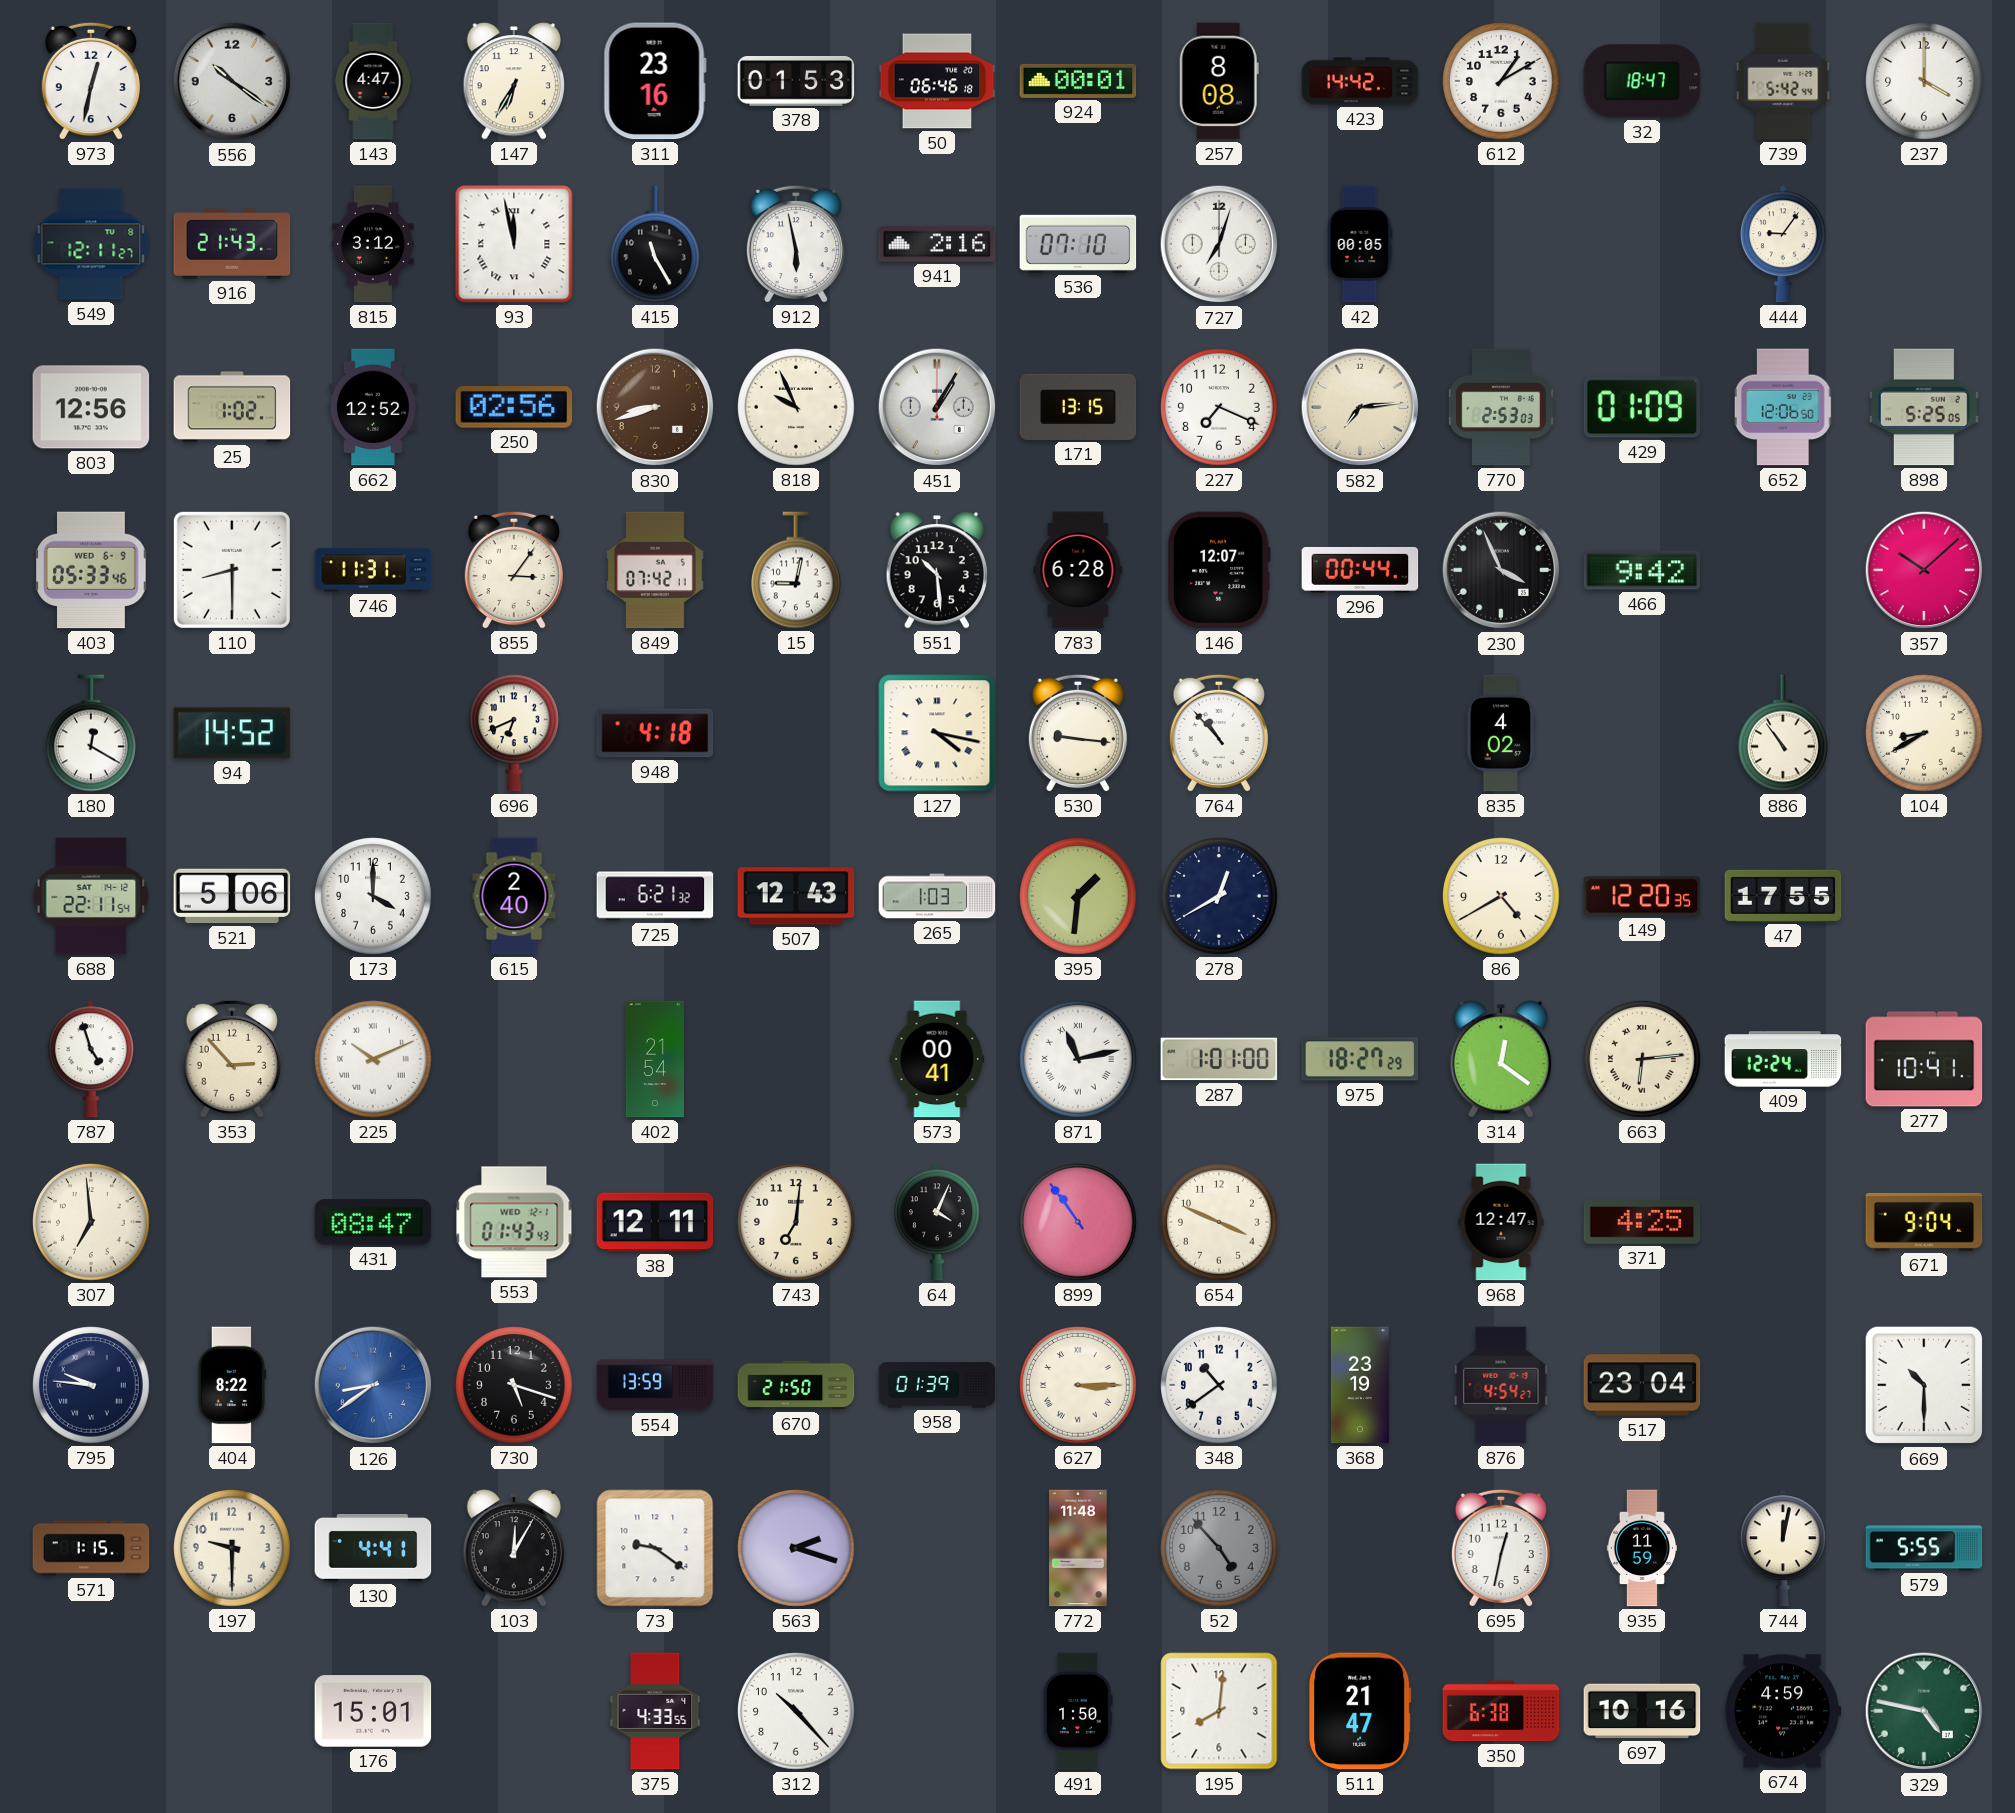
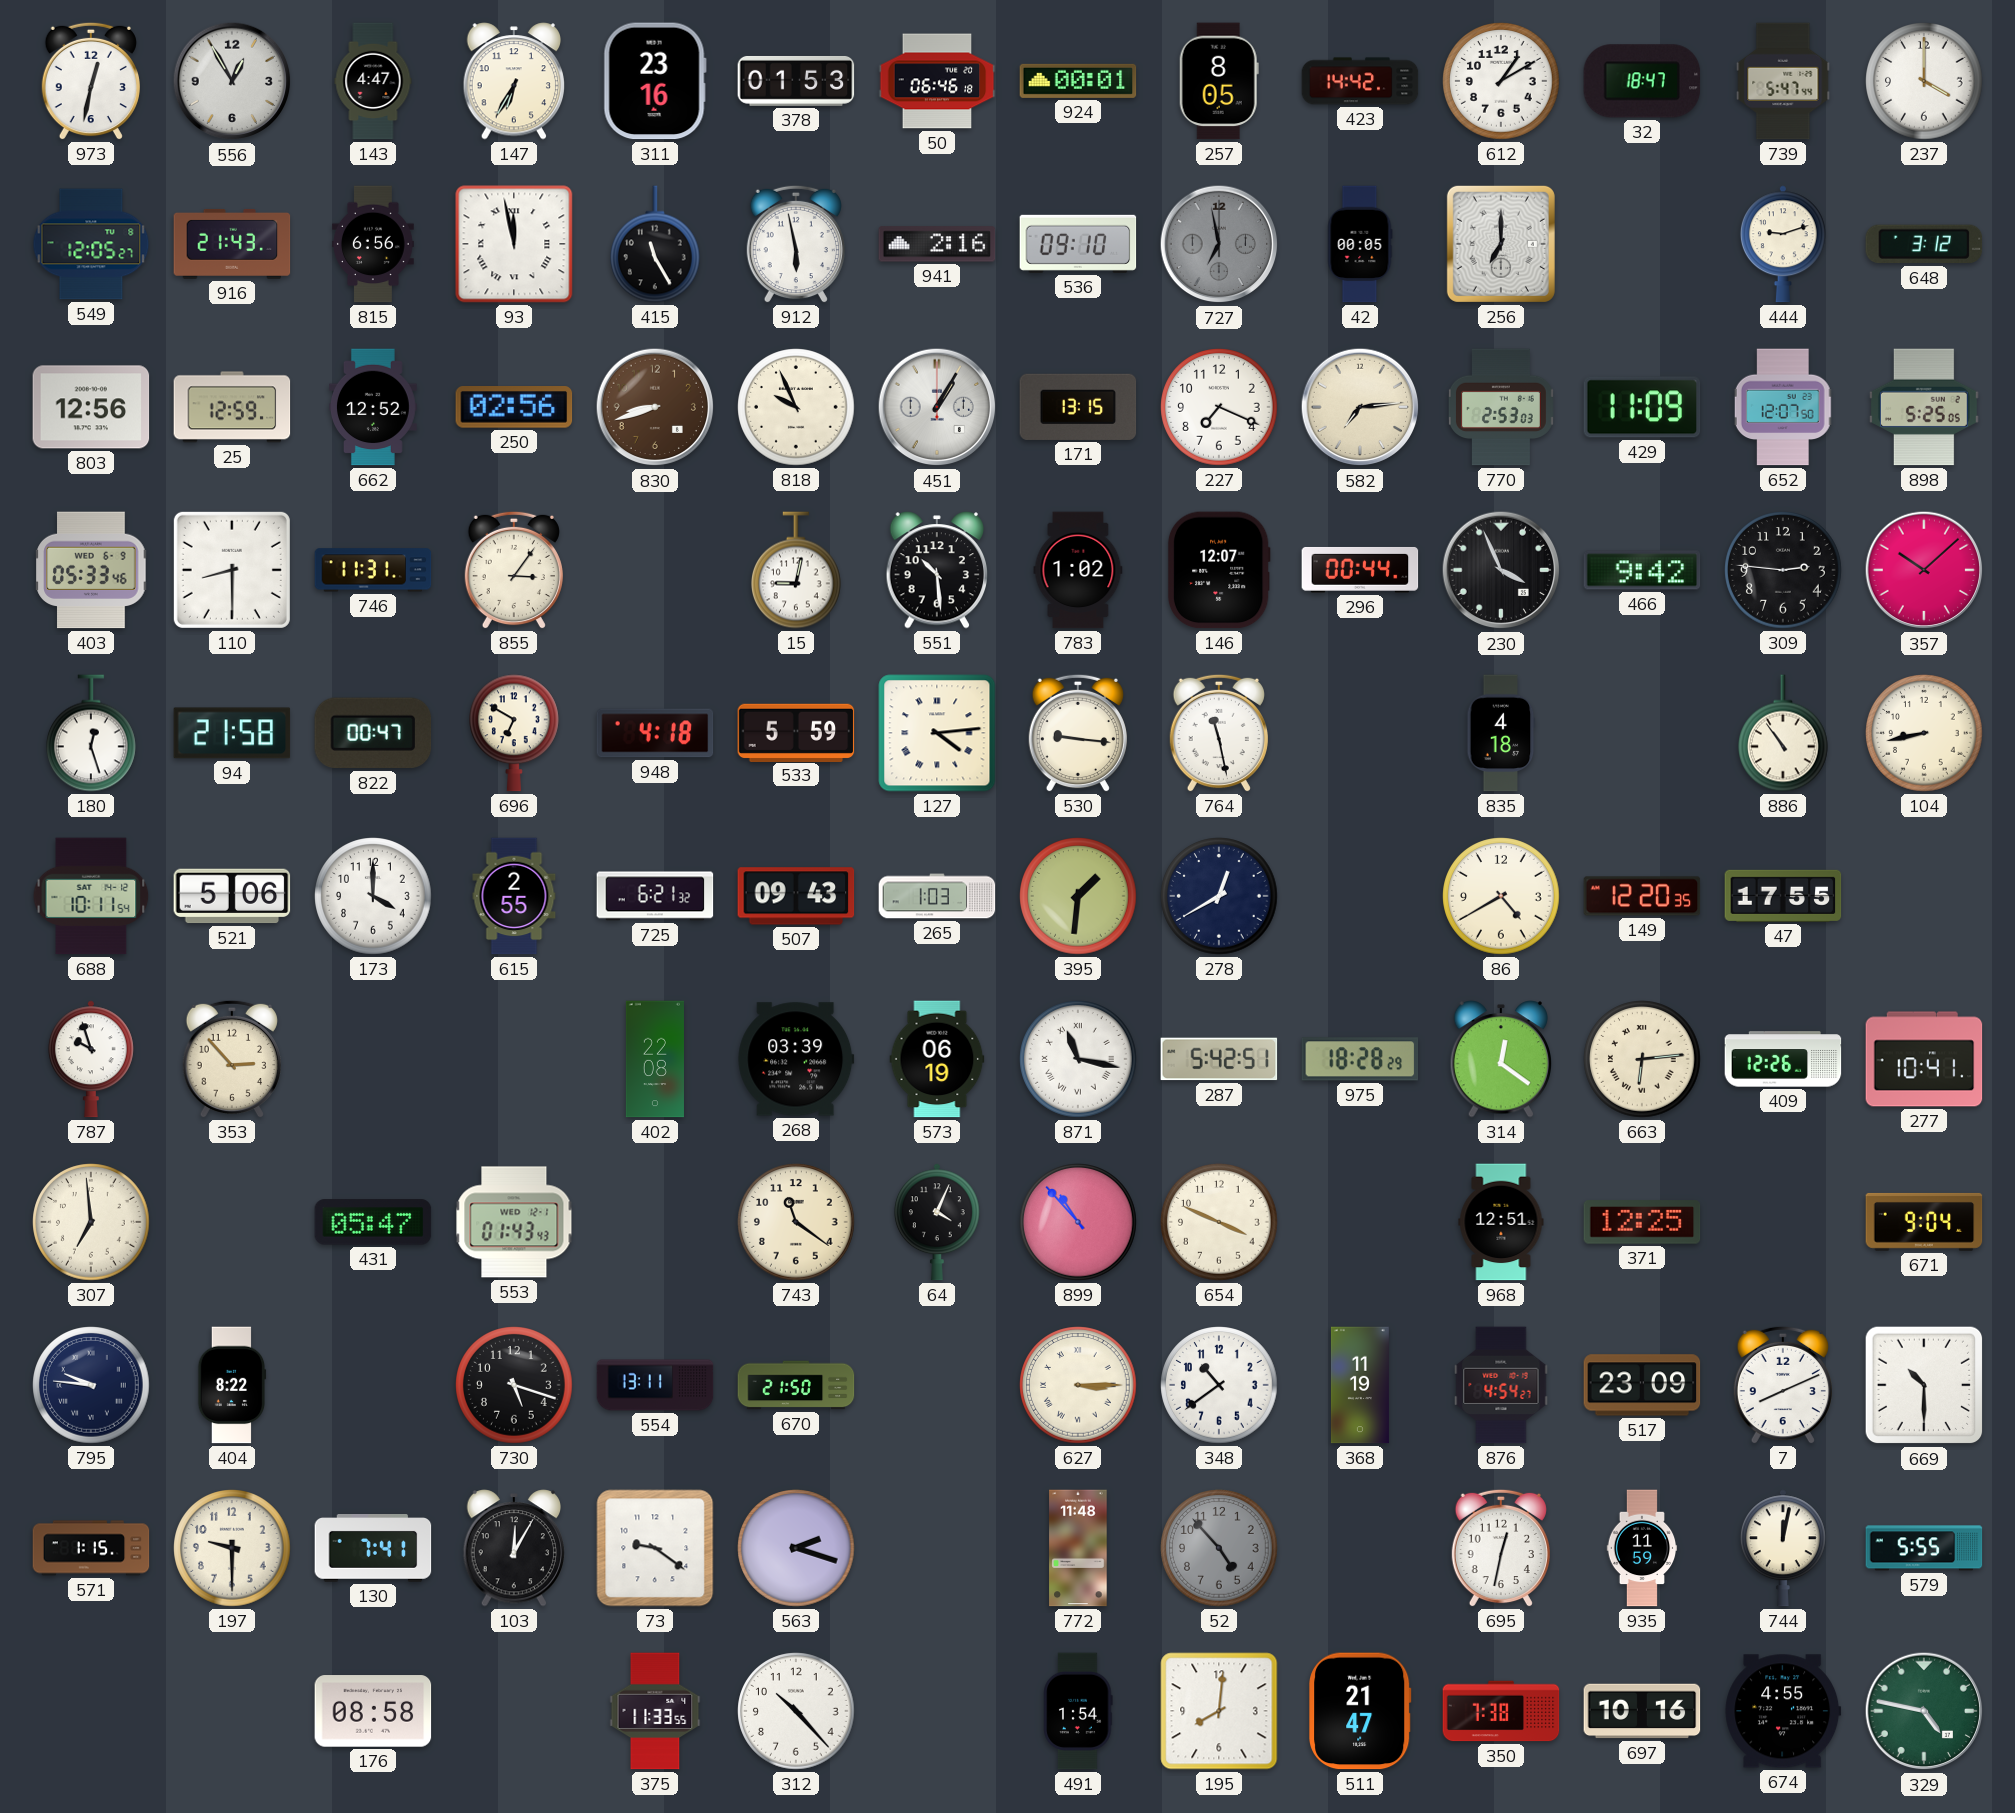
556: 10:21 -> 12:55 (232, 81)
257: 8:08 -> 8:05 (1219, 81)
739: 5:42 -> 5:47 (1783, 81)
549: 12:11 -> 12:05 (91, 244)
815: 3:12 -> 6:56 (373, 244)
536: 07:10 -> 09:10 (1078, 244)
727: 7:03 -> 6:58 (1219, 244)
727 dial: white -> grey (1219, 244)
256: none -> 7:00 (1501, 244)
444: 9:06 -> 9:12 (1783, 244)
648: none -> 3:12 (1924, 244)
25: 1:02 -> 12:59 (232, 407)
429: 01:09 -> 11:09 (1642, 407)
652: 12:06 -> 12:07 (1783, 407)
849: 07:42 -> none (655, 570)
783: 6:28 -> 1:02 (1078, 570)
309: none -> 2:46 (1783, 570)
180: 12:20 -> 12:27 (92, 733)
94: 14:52 -> 21:58 (232, 733)
822: none -> 00:47 (373, 733)
696: 6:41 -> 6:50 (515, 733)
533: none -> 5:59 (796, 732)
127: 4:17 -> 4:14 (937, 733)
764: 10:53 -> 11:28 (1219, 733)
835: 4:02 -> 4:18 (1501, 733)
104: 8:40 -> 8:43 (1924, 733)
688: 22:11 -> 10:11 (91, 896)
615: 2:40 -> 2:55 (514, 896)
507: 12:43 -> 09:43 (796, 896)
787: 4:57 -> 9:57 (91, 1059)
225: 10:11 -> none (373, 1059)
402: 21:54 -> 22:08 (655, 1059)
268: none -> 03:39 (796, 1059)
573: 00:41 -> 06:19 (937, 1059)
871: 11:13 -> 11:17 (1078, 1059)
287: 1:01 -> 5:42 (1219, 1059)
975: 18:27 -> 18:28 (1360, 1059)
409: 12:24 -> 12:26 (1783, 1059)
431: 08:47 -> 05:47 (373, 1222)
38: 12:11 -> none (655, 1222)
743: 7:01 -> 11:21 (796, 1222)
899: 10:54 -> 10:53 (1078, 1222)
968: 12:47 -> 12:51 (1501, 1222)
371: 4:25 -> 12:25 (1642, 1222)
126: 8:39 -> none (373, 1385)
554: 13:59 -> 13:11 (655, 1385)
958: 01:39 -> none (937, 1385)
368: 23:19 -> 11:19 (1360, 1385)
517: 23:04 -> 23:09 (1642, 1385)
7: none -> 8:11 (1783, 1385)
130: 4:41 -> 7:41 (373, 1549)
176: 15:01 -> 08:58 (373, 1711)
375: 4:33 -> 11:33 (655, 1711)
491: 1:50 -> 1:54 (1078, 1711)
350: 6:38 -> 7:38 (1501, 1711)
674: 4:59 -> 4:55 (1783, 1711)
